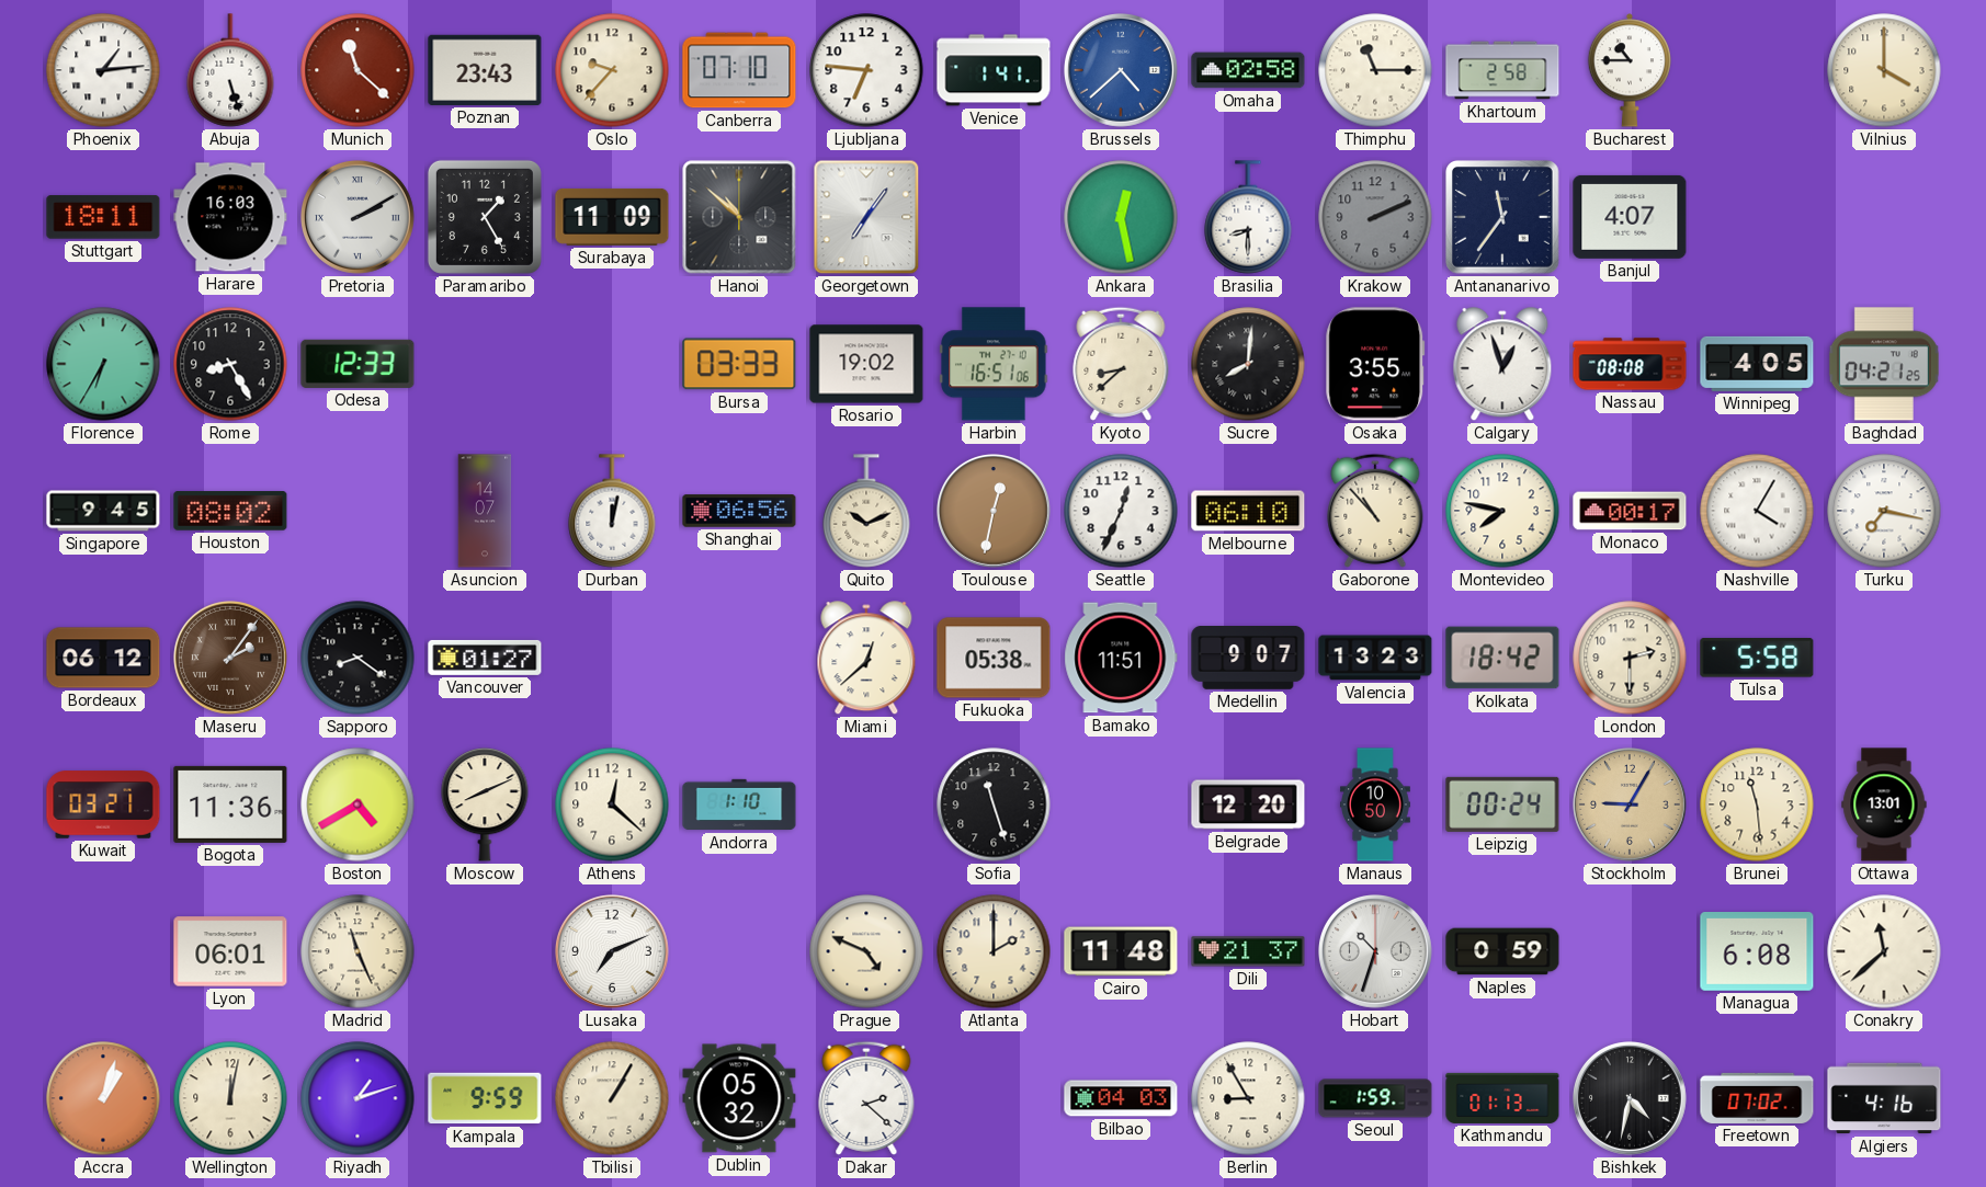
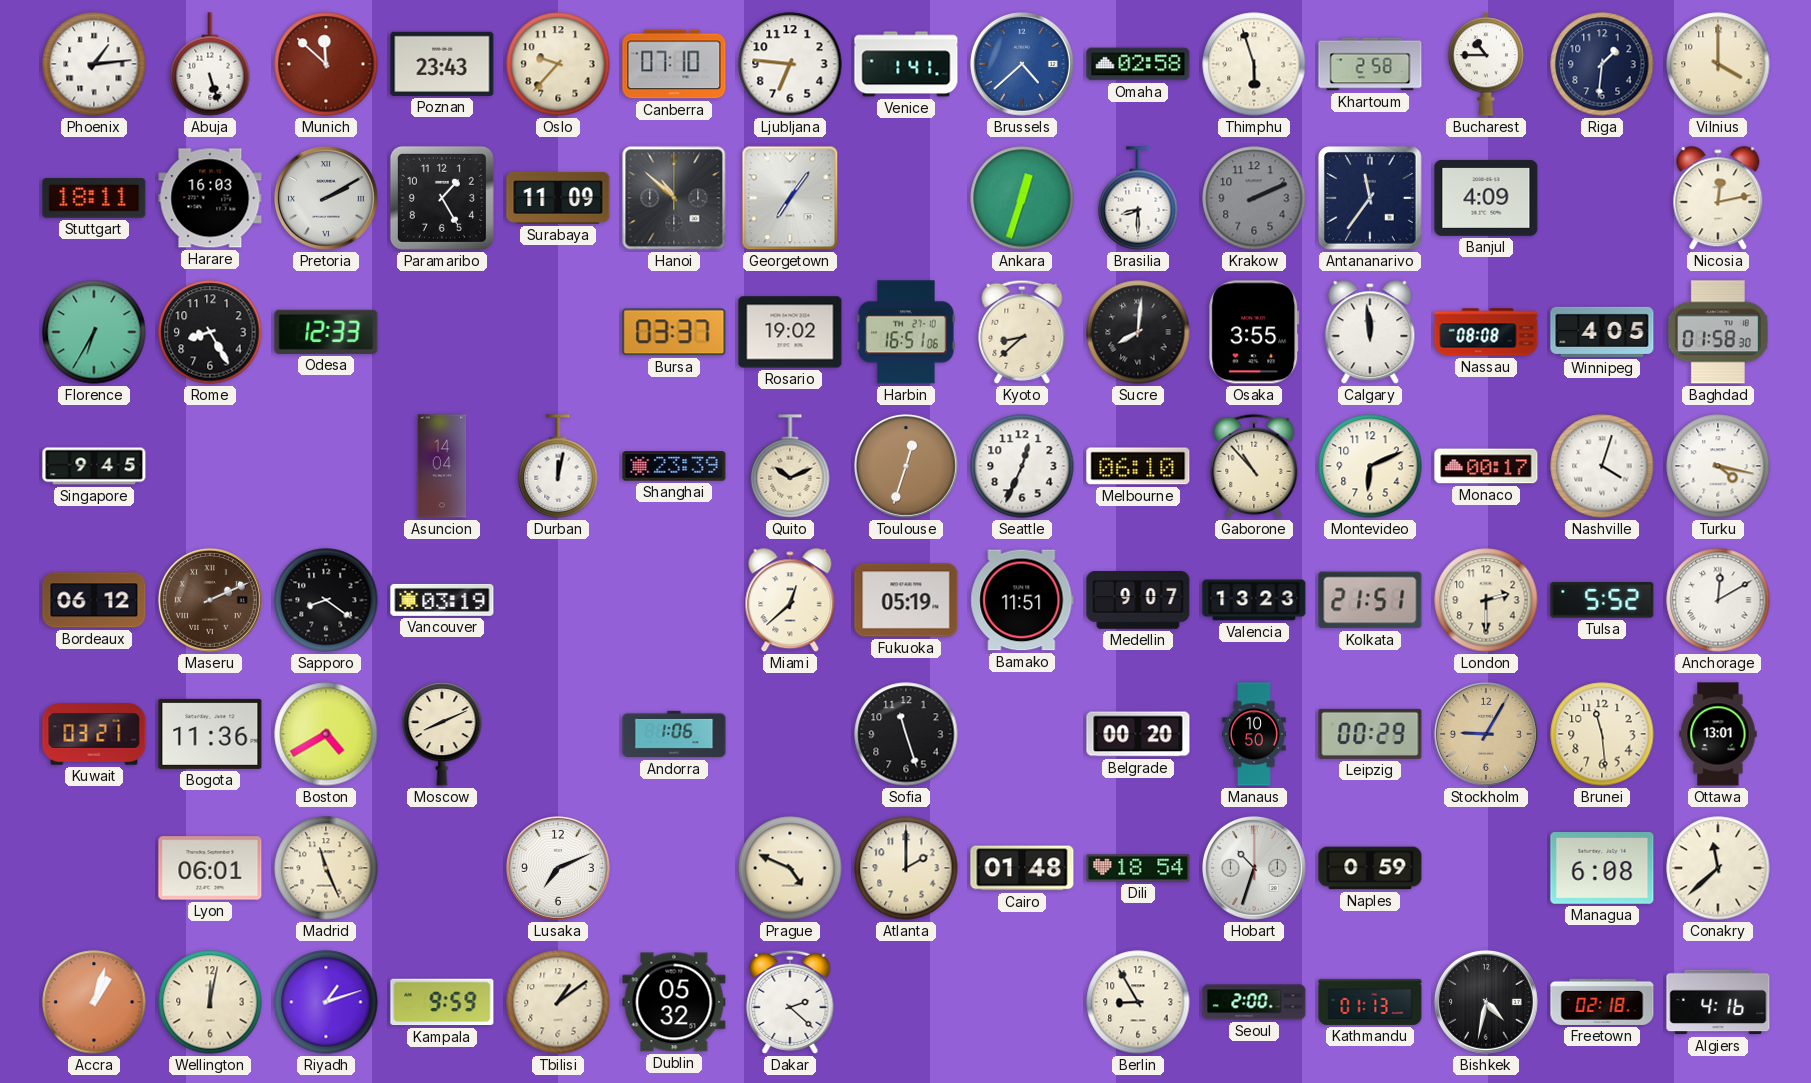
Munich: 11:22 -> 11:52 (326, 64)
Thimphu: 11:15 -> 5:57 (1254, 64)
Riga: none -> 1:31 (1602, 64)
Ankara: 12:28 -> 12:33 (1022, 198)
Banjul: 4:07 -> 4:09 (1486, 198)
Nicosia: none -> 12:13 (1718, 199)
Bursa: 03:33 -> 03:37 (674, 332)
Calgary: 12:57 -> 11:59 (1370, 333)
Baghdad: 04:21 -> 01:58 (1718, 332)
Houston: 08:02 -> none (230, 511)
Asuncion: 14:07 -> 14:04 (442, 466)
Shanghai: 06:56 -> 23:39 (674, 466)
Toulouse: 12:32 -> 12:33 (907, 467)
Montevideo: 7:47 -> 6:11 (1370, 466)
Nashville: 4:05 -> 4:03 (1602, 466)
Turku: 7:17 -> 4:17 (1718, 466)
Maseru: 2:06 -> 2:11 (211, 601)
Vancouver: 01:27 -> 03:19 (442, 600)
Fukuoka: 05:38 -> 05:19 (906, 600)
Kolkata: 18:42 -> 21:51 (1370, 600)
Tulsa: 5:58 -> 5:52 (1602, 600)
Anchorage: none -> 12:10 (1718, 600)
Athens: 12:22 -> none (612, 804)
Andorra: 1:10 -> 1:06 (674, 734)
Belgrade: 12:20 -> 00:20 (1138, 734)
Leipzig: 00:24 -> 00:29 (1370, 734)
Cairo: 11:48 -> 01:48 (1022, 868)
Dili: 21:37 -> 18:54 (1138, 868)
Tbilisi: 1:05 -> 1:09 (558, 1002)
Bilbao: 04:03 -> none (1121, 1098)
Seoul: 1:59 -> 2:00 (1254, 1002)
Freetown: 07:02 -> 02:18 (1602, 1002)
